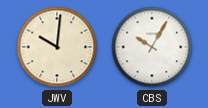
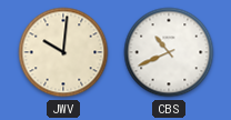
CBS: 10:05 -> 10:41 (169, 52)
